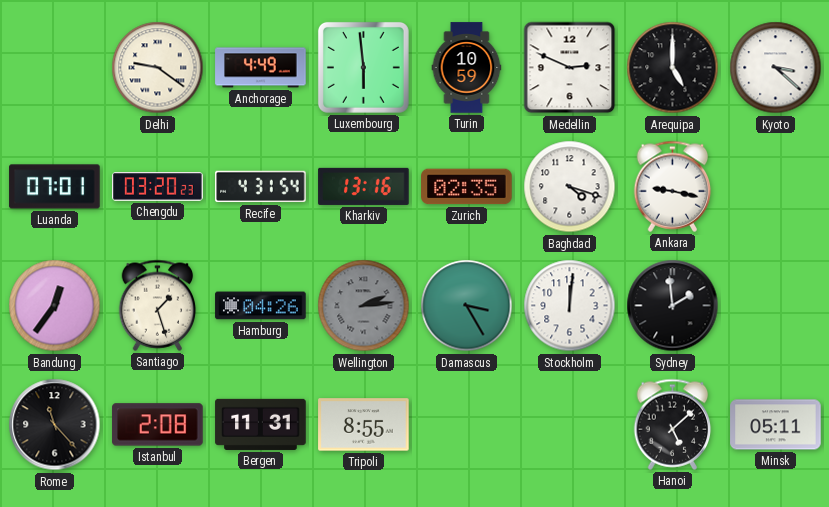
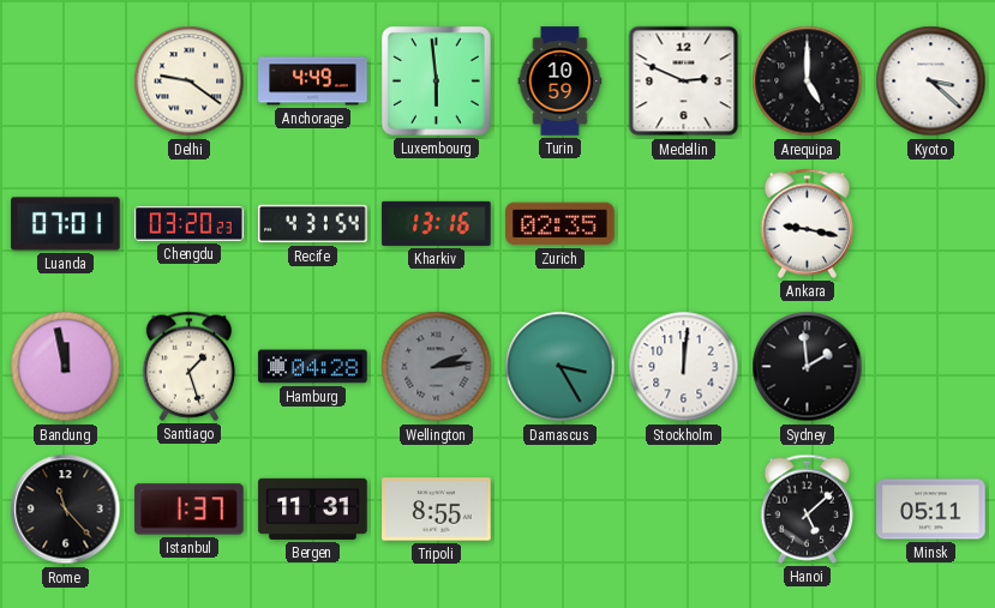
Baghdad: 4:18 -> none (570, 187)
Bandung: 12:36 -> 11:58 (66, 367)
Hamburg: 04:26 -> 04:28 (313, 367)
Istanbul: 2:08 -> 1:37 (190, 510)
